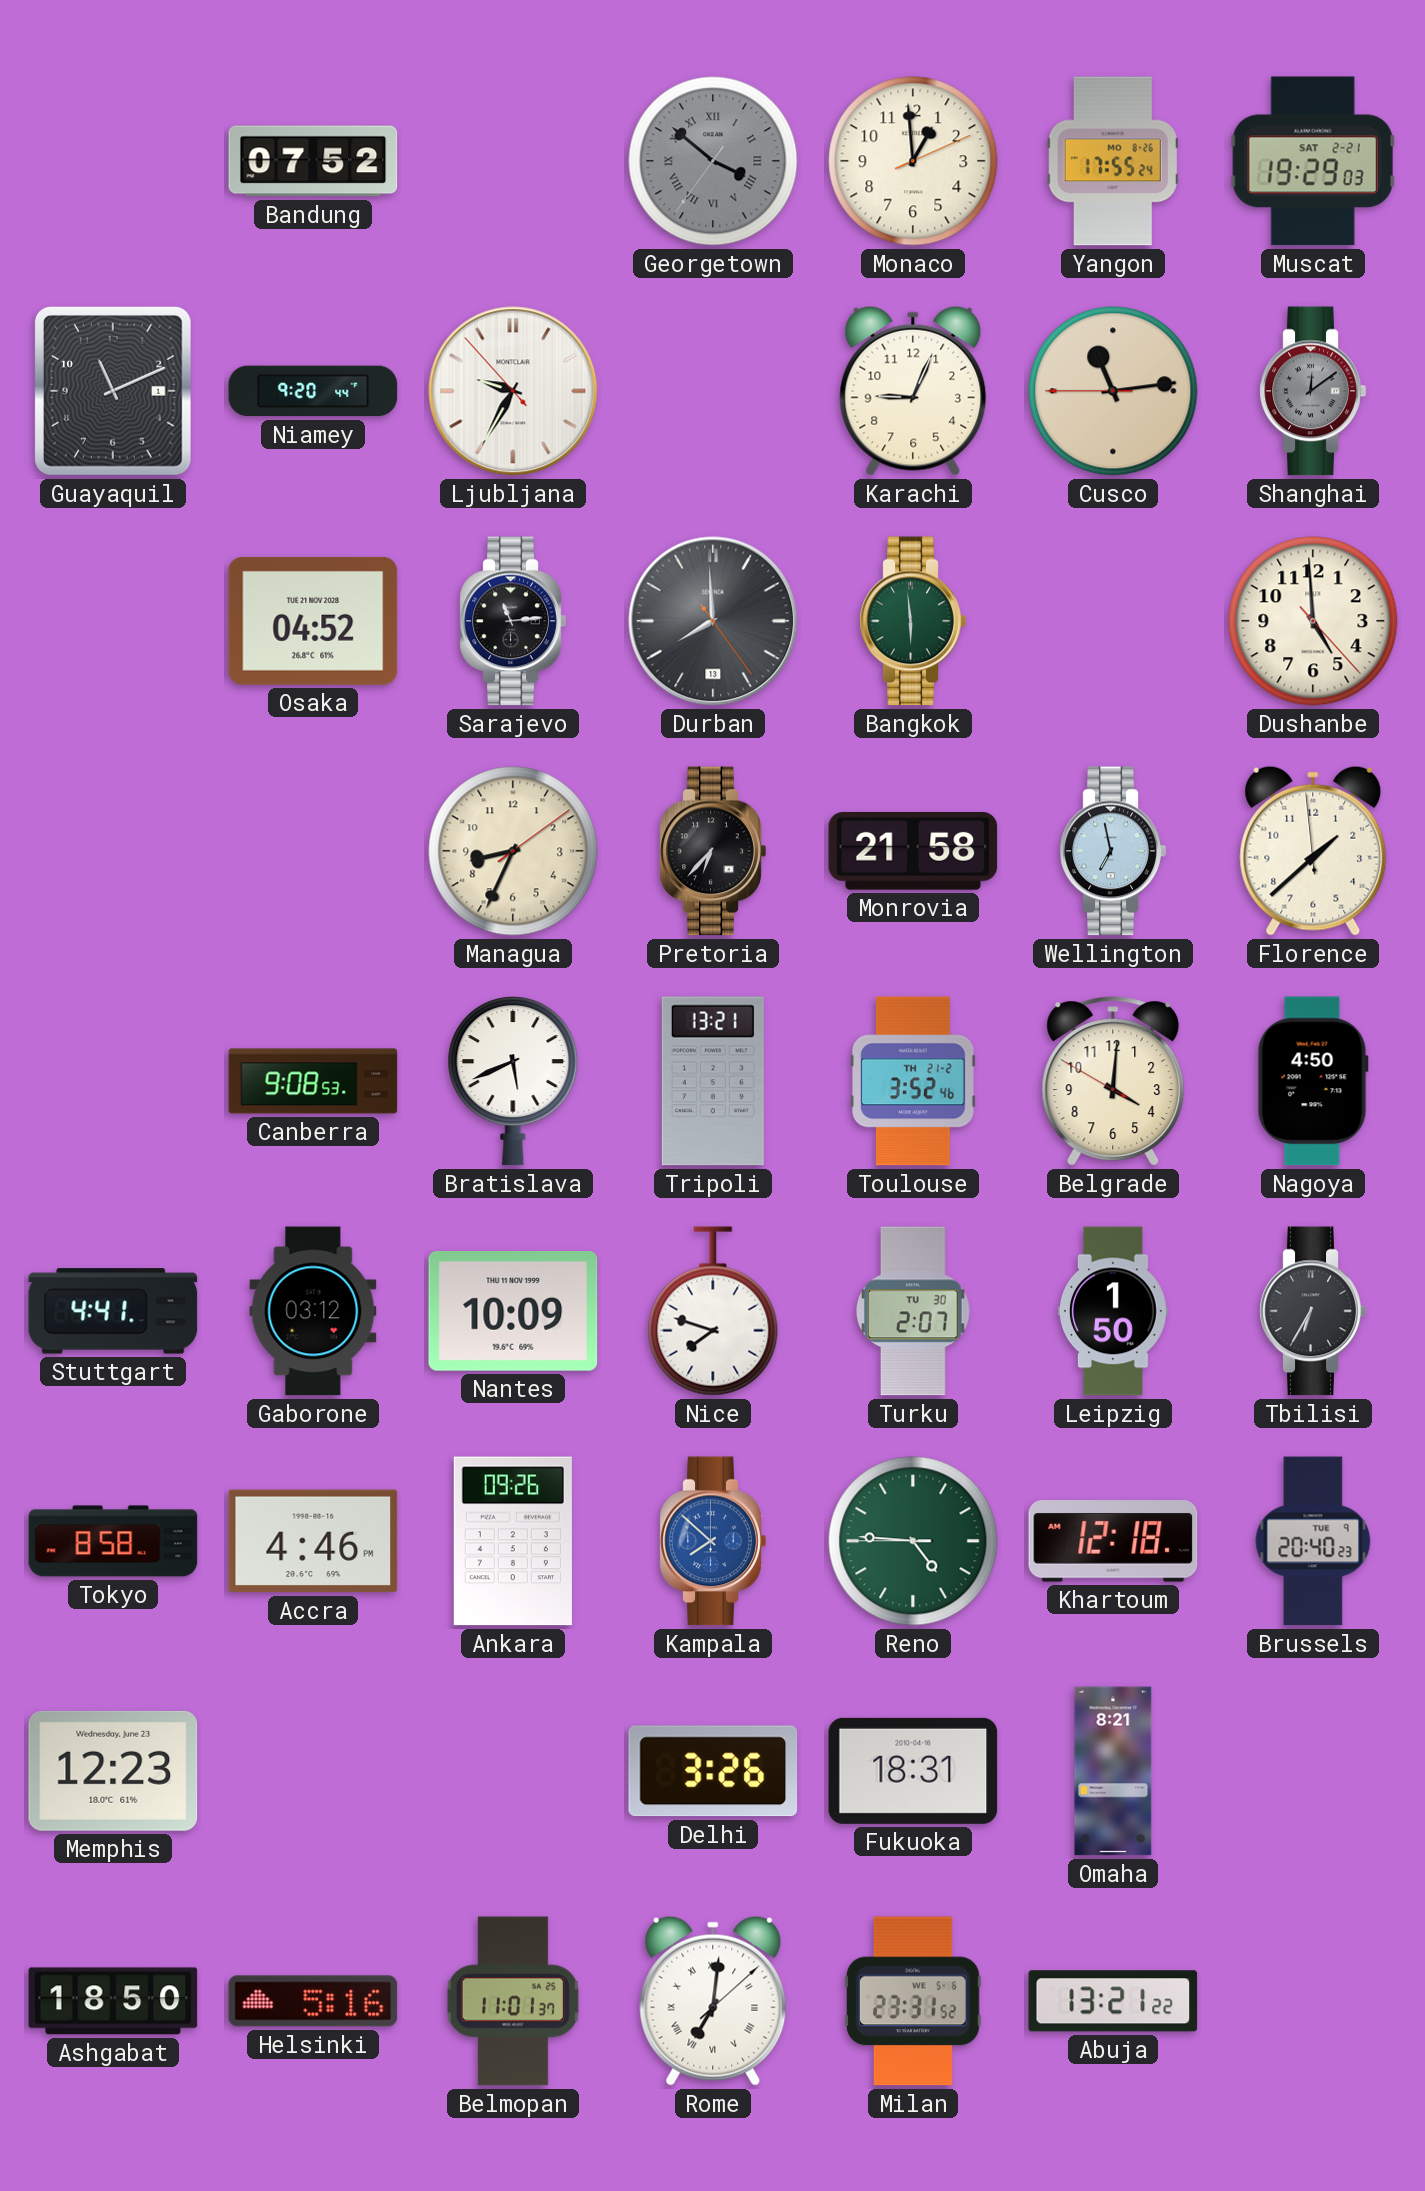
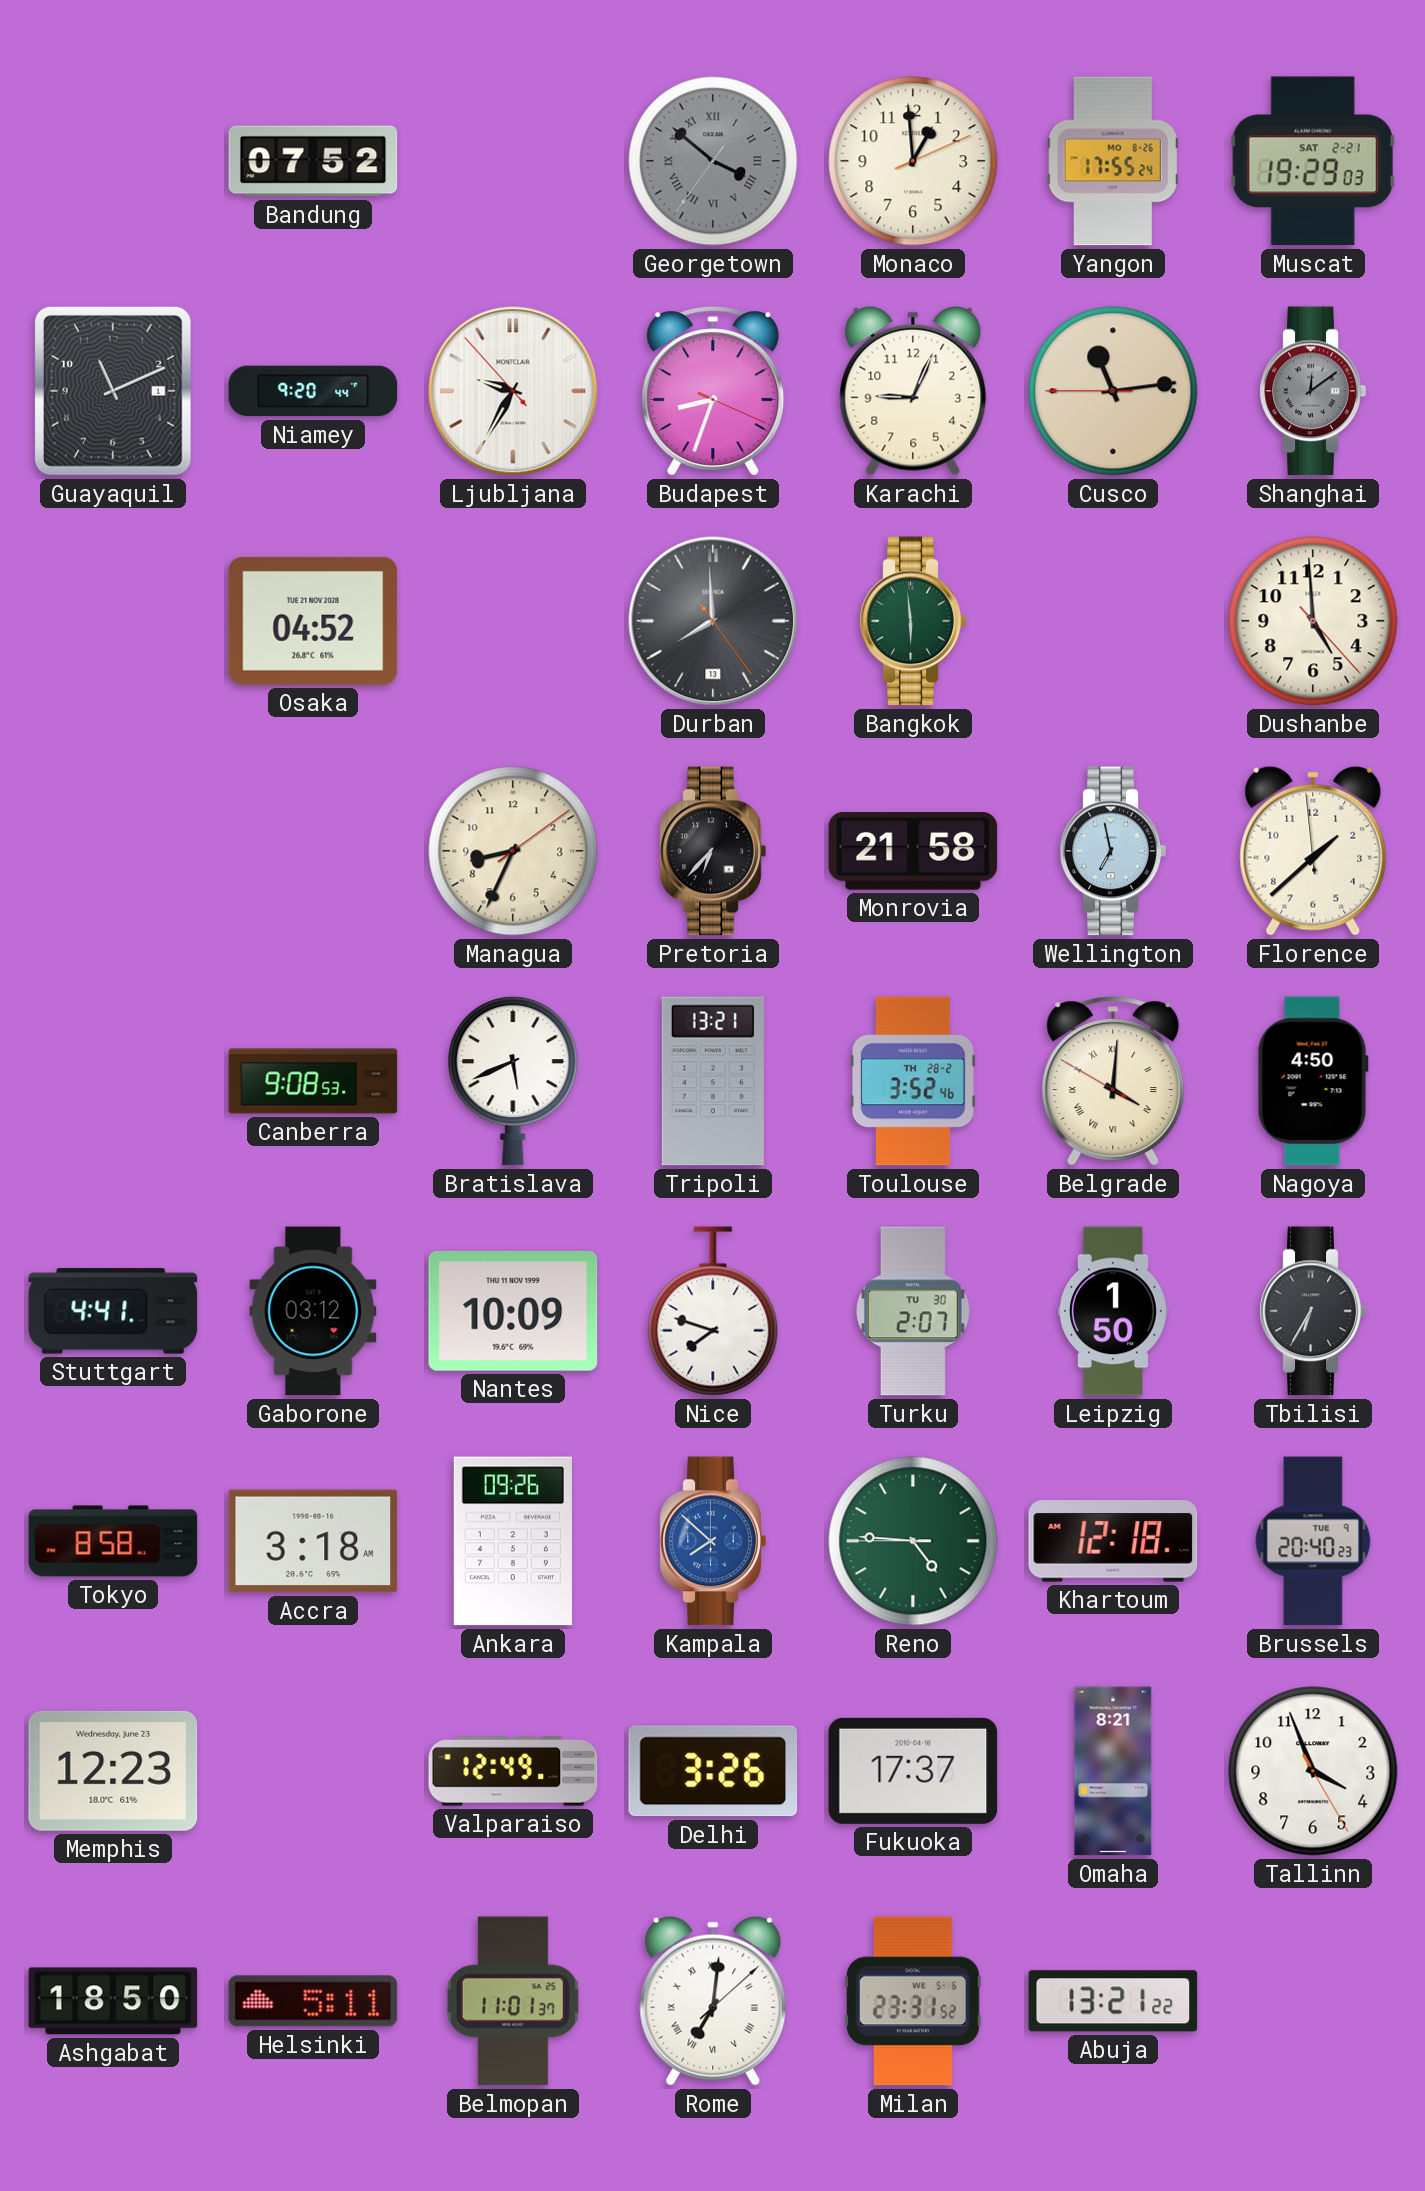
Budapest: none -> 8:33 (713, 391)
Sarajevo: 11:14 -> none (513, 621)
Toulouse date: TH 21-2 -> TH 28-2 (914, 1081)
Belgrade numerals: Arabic -> Roman (1113, 1081)
Accra: 4:46 -> 3:18 (313, 1541)
Valparaiso: none -> 12:49 (513, 1771)
Fukuoka: 18:31 -> 17:37 (913, 1771)
Tallinn: none -> 3:56 (1313, 1771)
Helsinki: 5:16 -> 5:11 (313, 2001)
